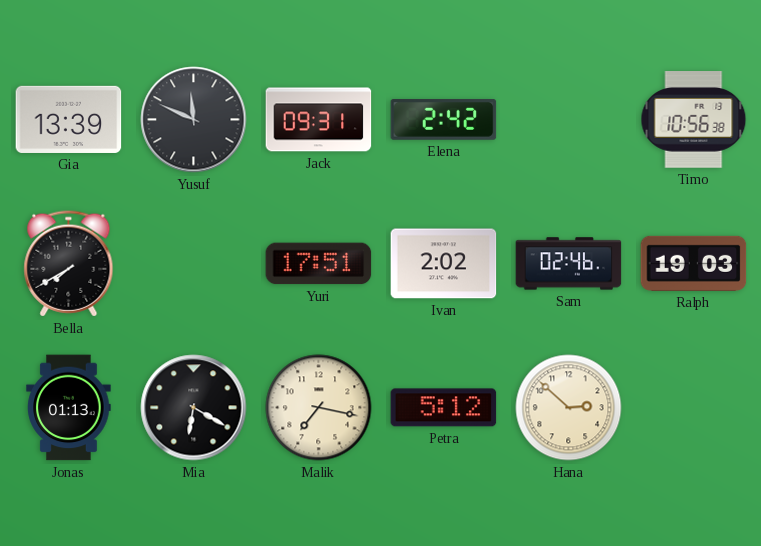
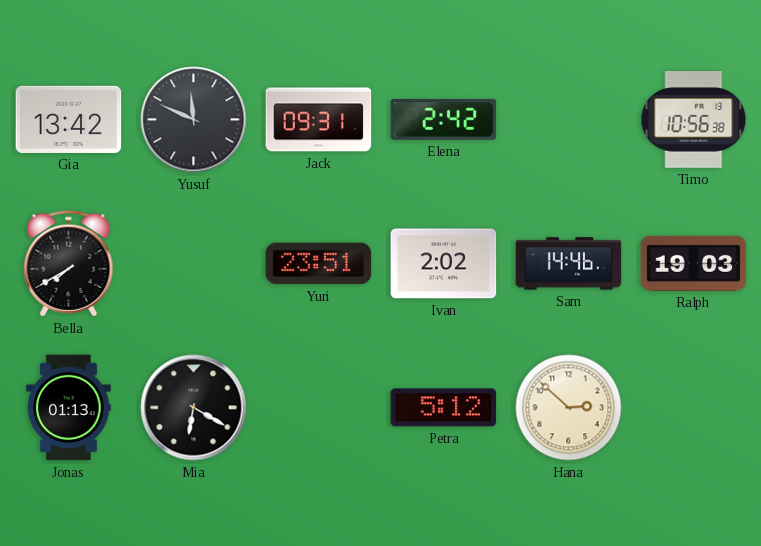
Gia: 13:39 -> 13:42 (69, 119)
Yuri: 17:51 -> 23:51 (319, 264)
Sam: 02:46 -> 14:46 (569, 264)
Malik: 7:17 -> none (319, 408)
